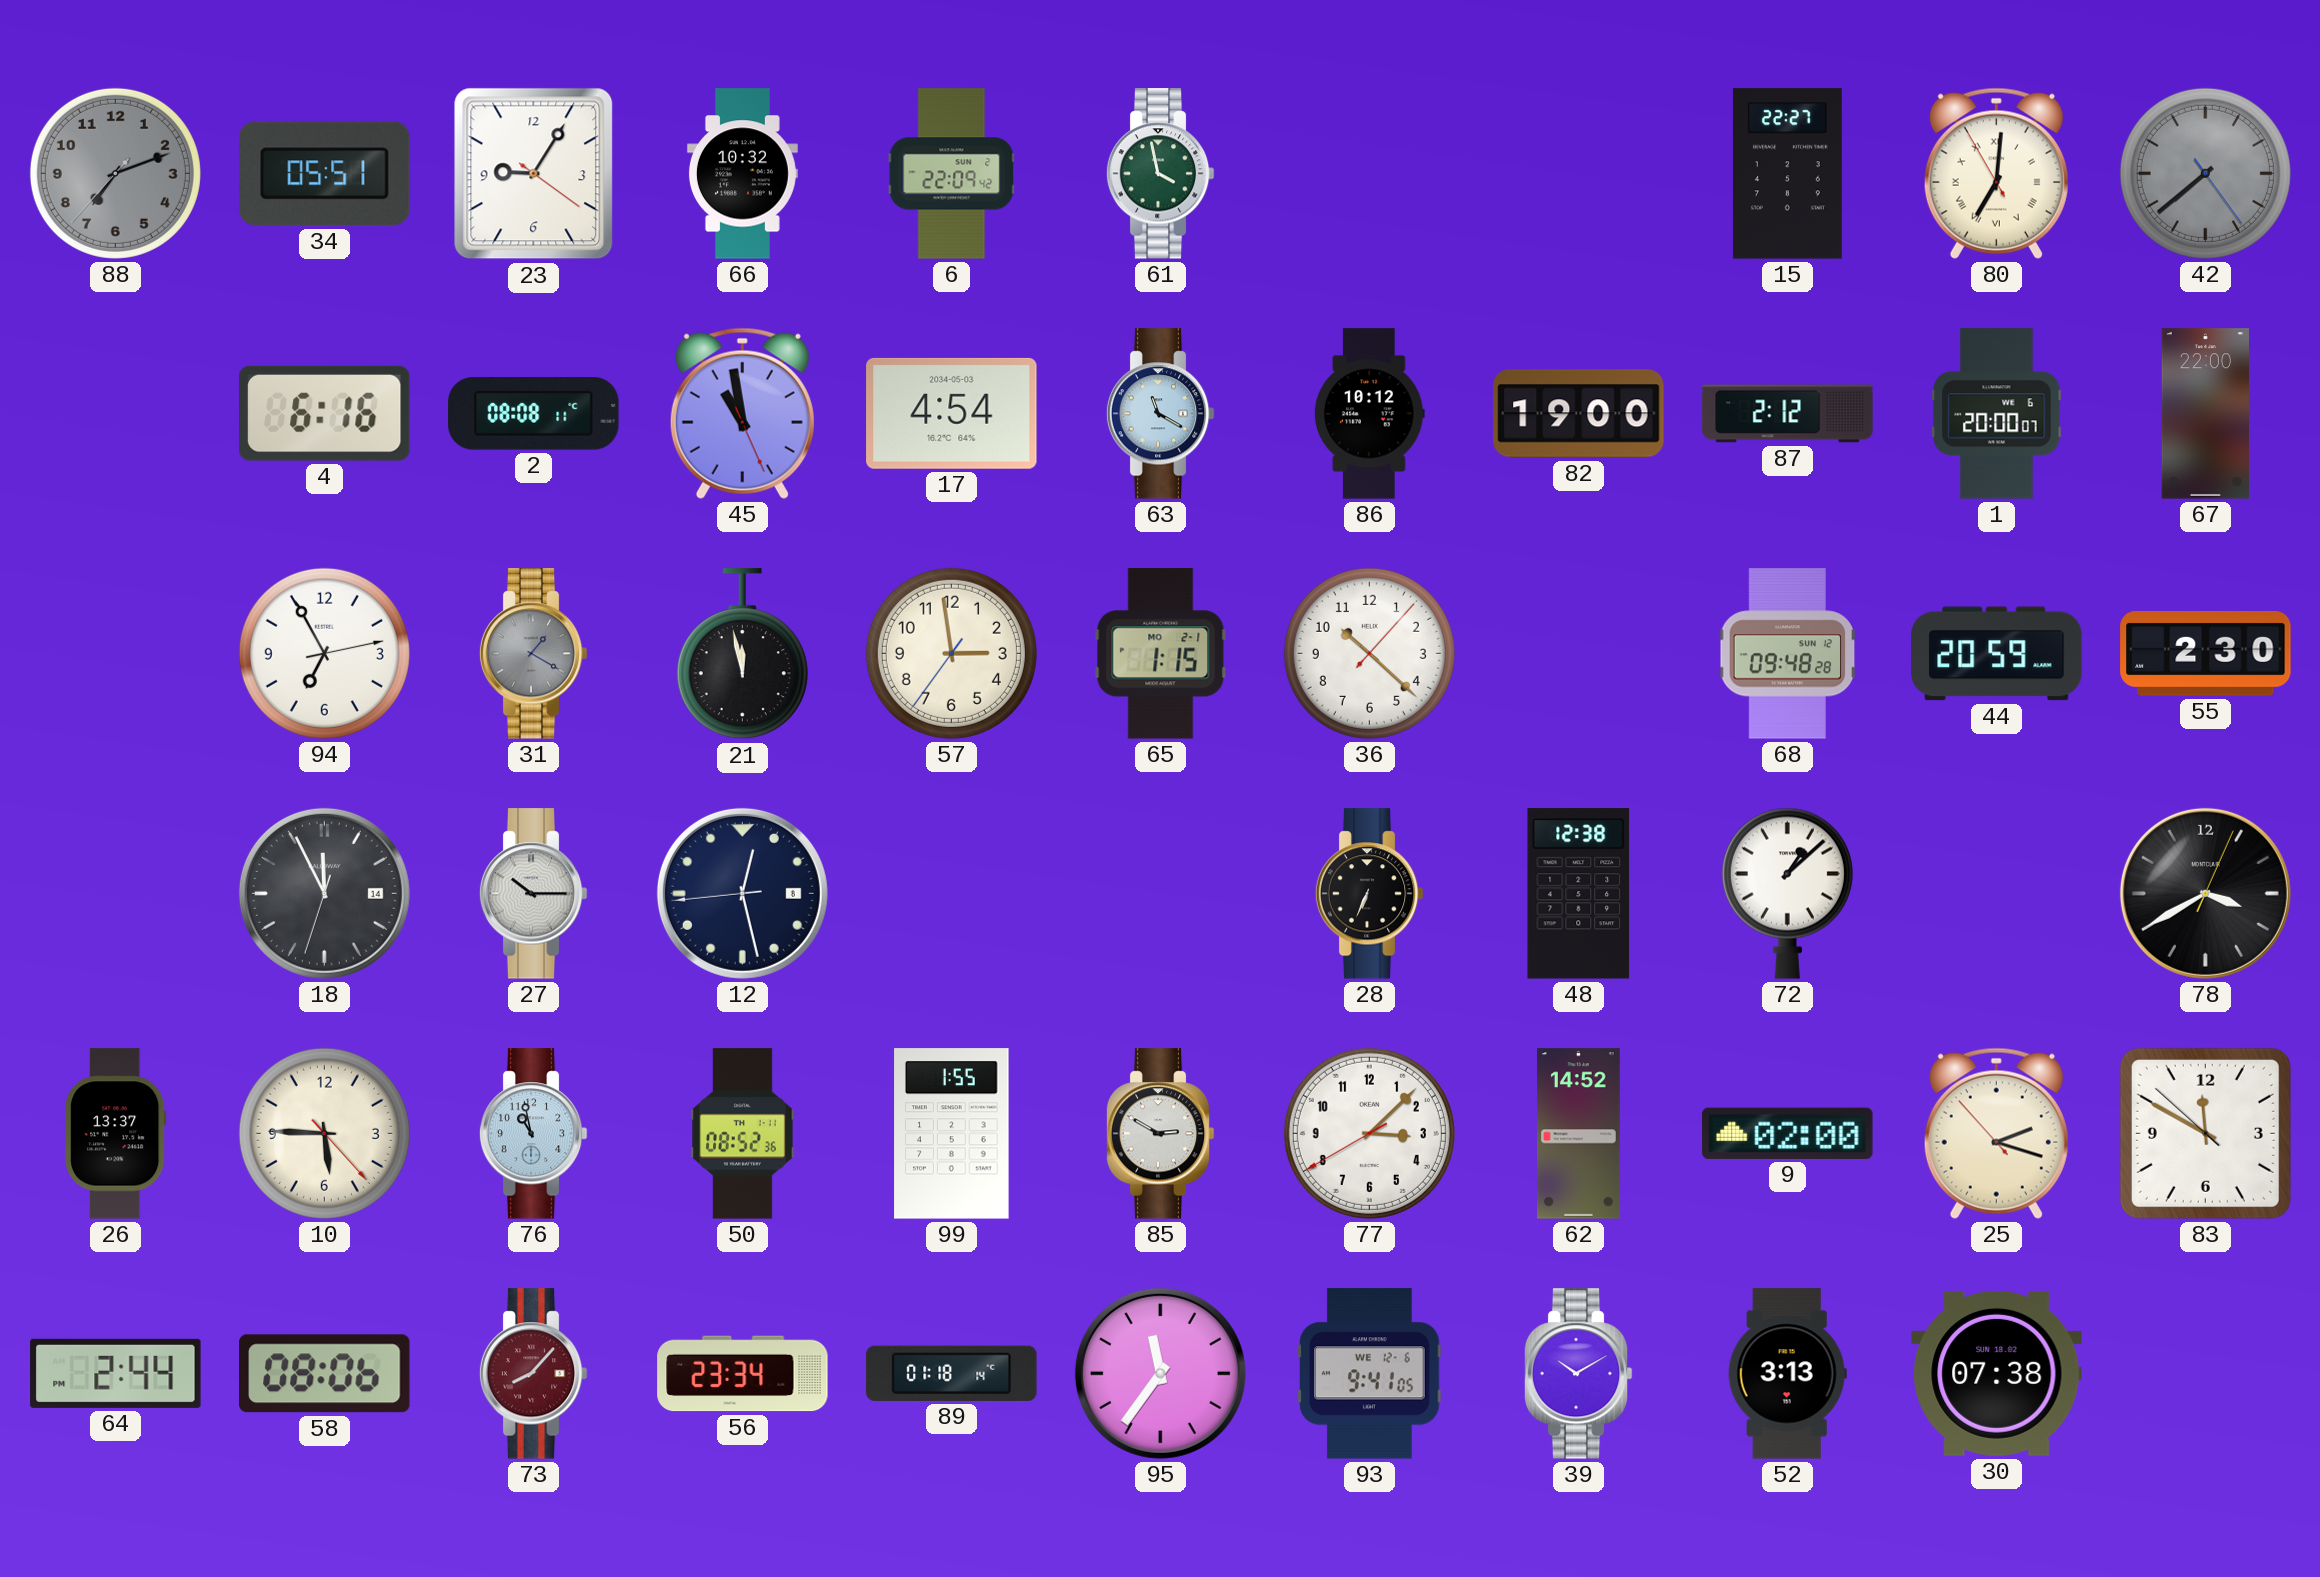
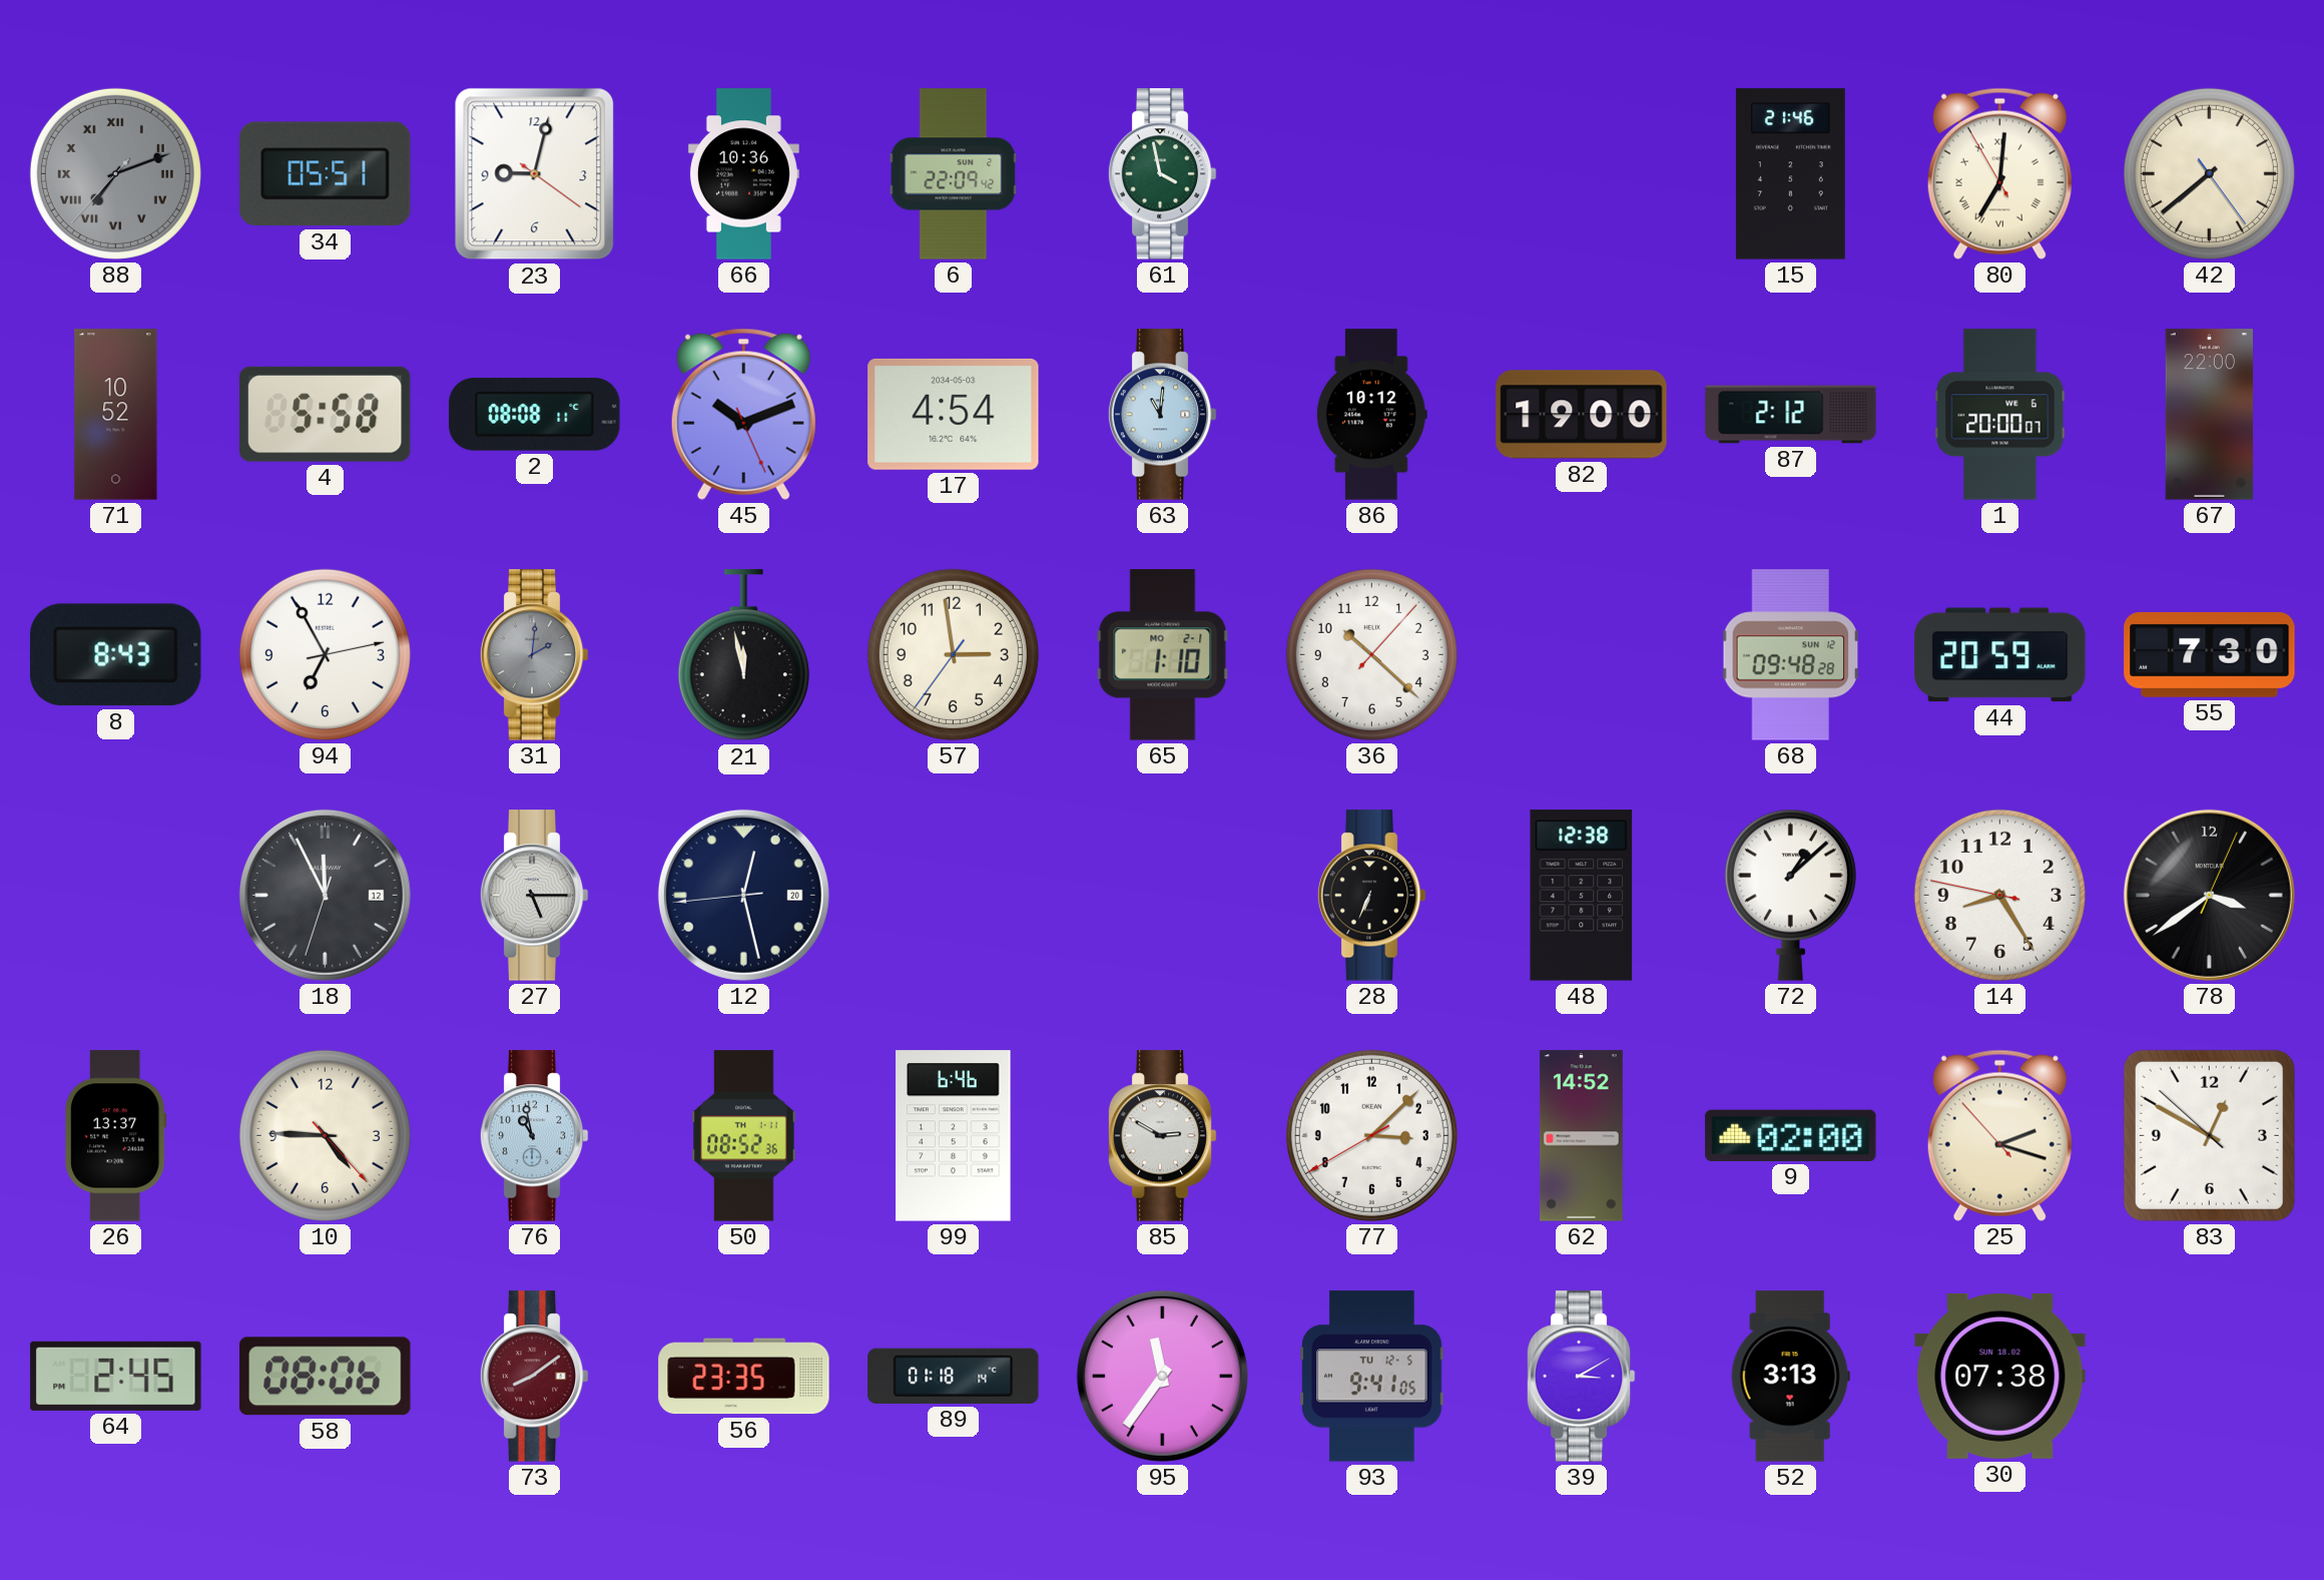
88 numerals: Arabic -> Roman (115, 173)
23: 9:05 -> 9:02 (535, 174)
66: 10:32 -> 10:36 (743, 174)
15: 22:27 -> 21:46 (1790, 174)
42 dial: grey -> cream (2209, 173)
71: none -> 10:52 (116, 415)
4: 6:16 -> 5:58 (325, 414)
45: 10:58 -> 10:11 (743, 414)
63: 11:20 -> 11:01 (1162, 415)
8: none -> 8:43 (116, 655)
31: 1:20 -> 2:01 (534, 655)
65: 1:15 -> 1:10 (1163, 655)
55: 2:30 -> 7:30 (2210, 654)
18 date: 14 -> 12 (325, 895)
27: 10:15 -> 5:15 (534, 896)
12 date: 8 -> 20 (743, 895)
14: none -> 8:24 (1999, 895)
78: 3:40 -> 3:39 (2209, 895)
10: 5:45 -> 4:45 (325, 1135)
99: 1:55 -> 6:46 (954, 1136)
83: 11:49 -> 12:49 (2209, 1135)
64: 2:44 -> 2:45 (116, 1376)
73: 8:07 -> 8:09 (534, 1377)
56: 23:34 -> 23:35 (744, 1377)
93 date: WE 12-6 -> TU 12-5 (1372, 1377)
39: 10:10 -> 3:10 (1581, 1377)
